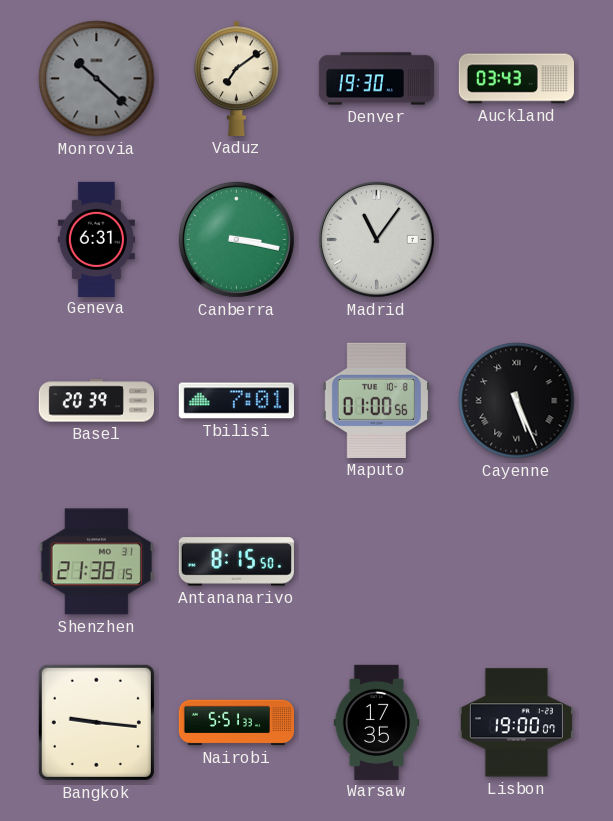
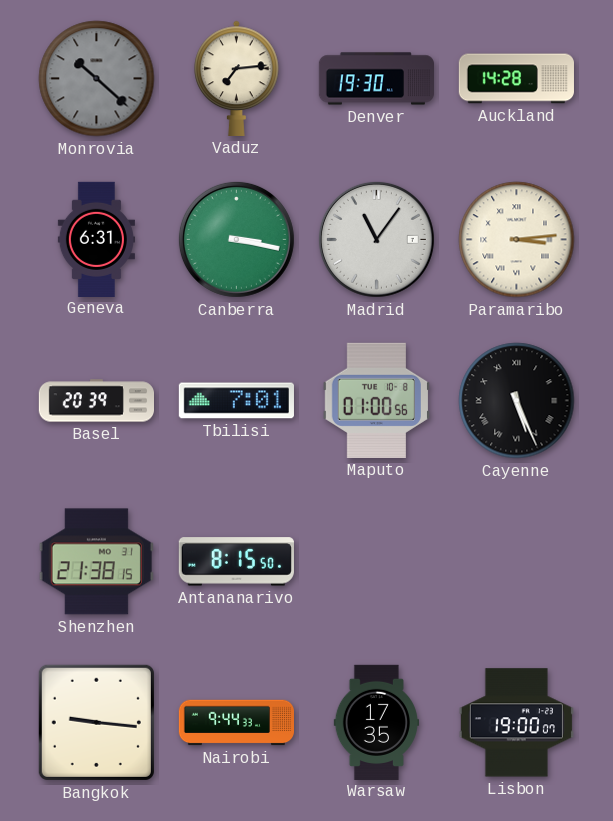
Vaduz: 7:09 -> 7:14 (237, 78)
Auckland: 03:43 -> 14:28 (516, 79)
Paramaribo: none -> 3:14 (517, 240)
Nairobi: 5:51 -> 9:44 (237, 723)
